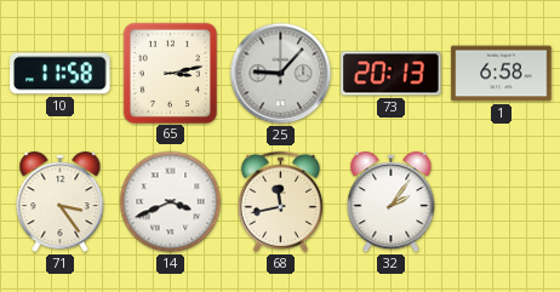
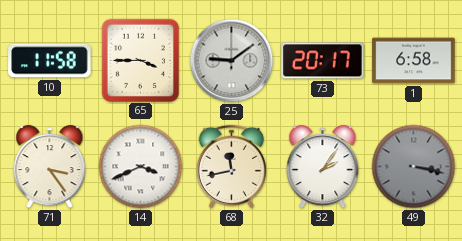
65: 3:13 -> 3:45 (140, 60)
25: 9:07 -> 9:09 (232, 61)
73: 20:13 -> 20:17 (323, 61)
49: none -> 3:17 (414, 167)
